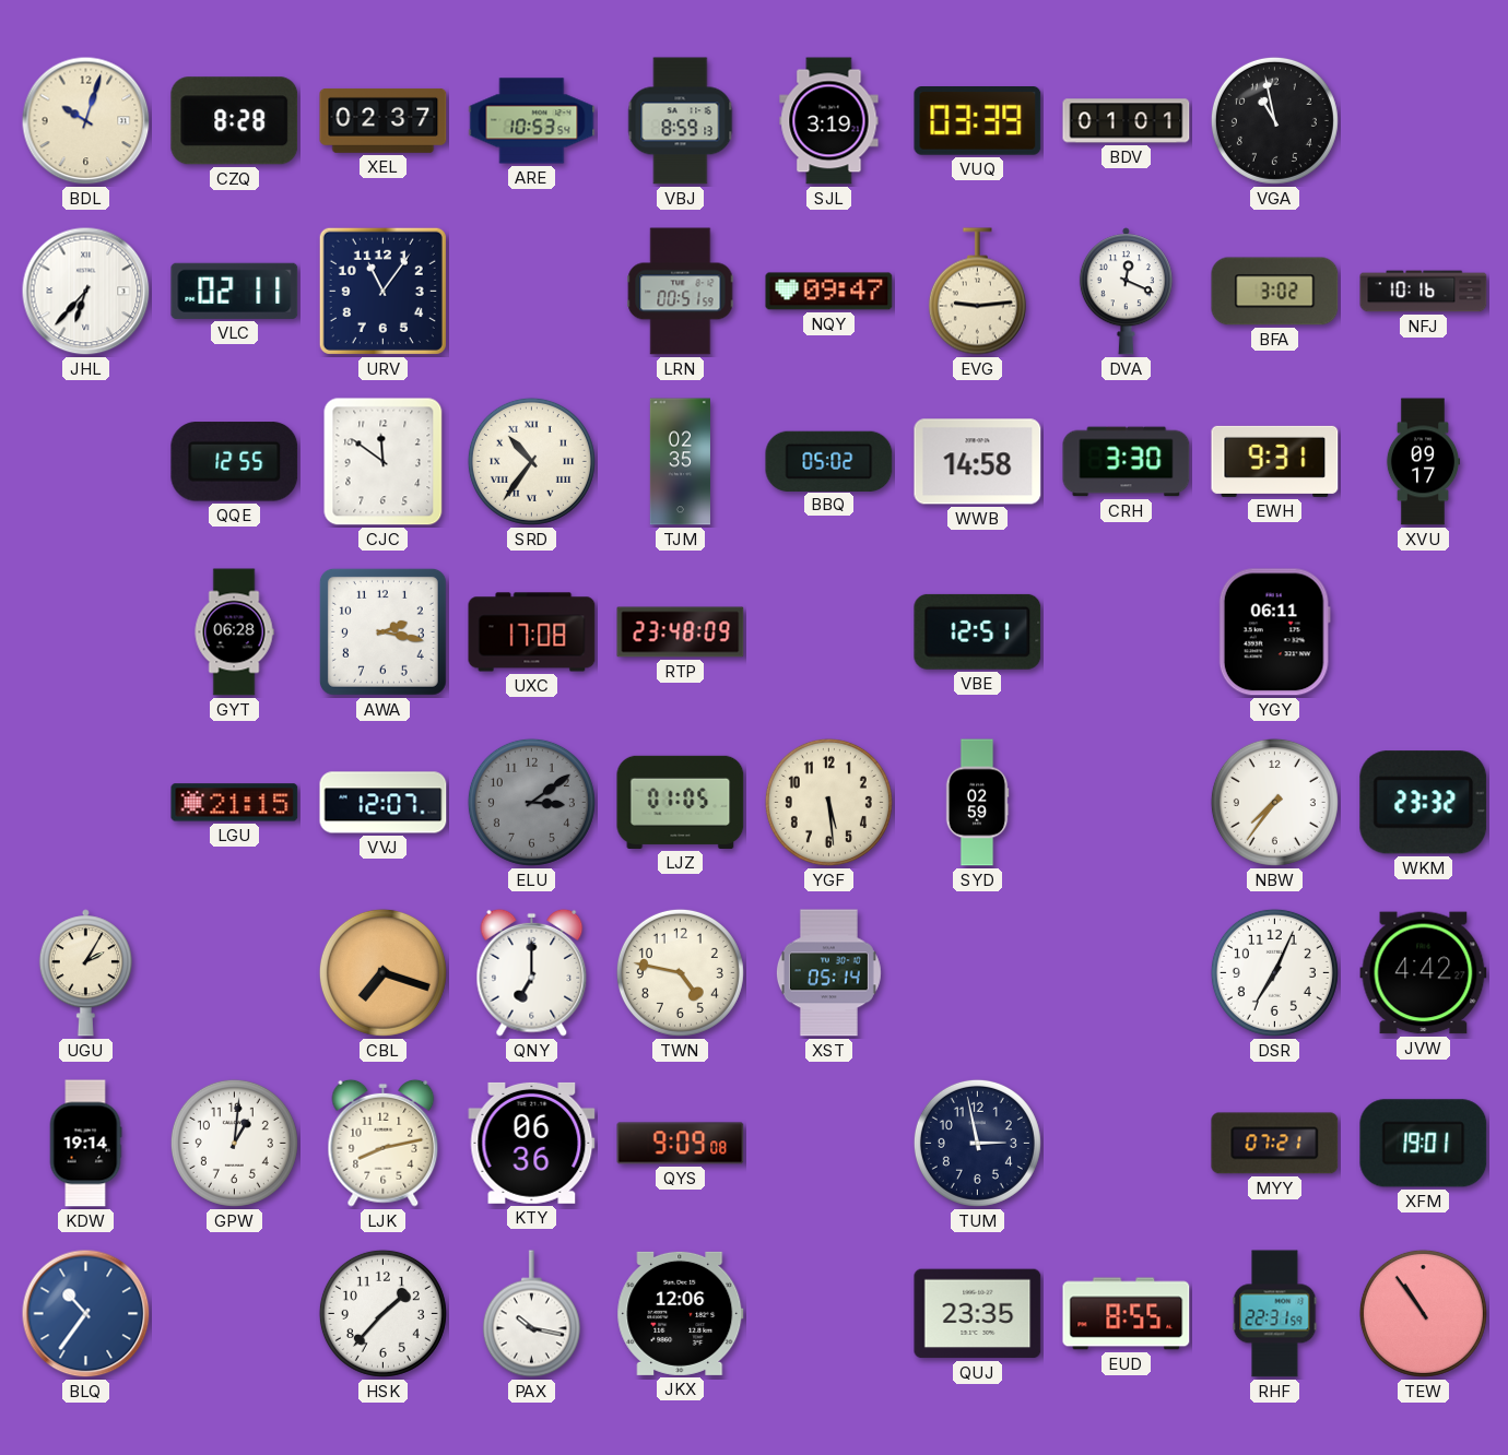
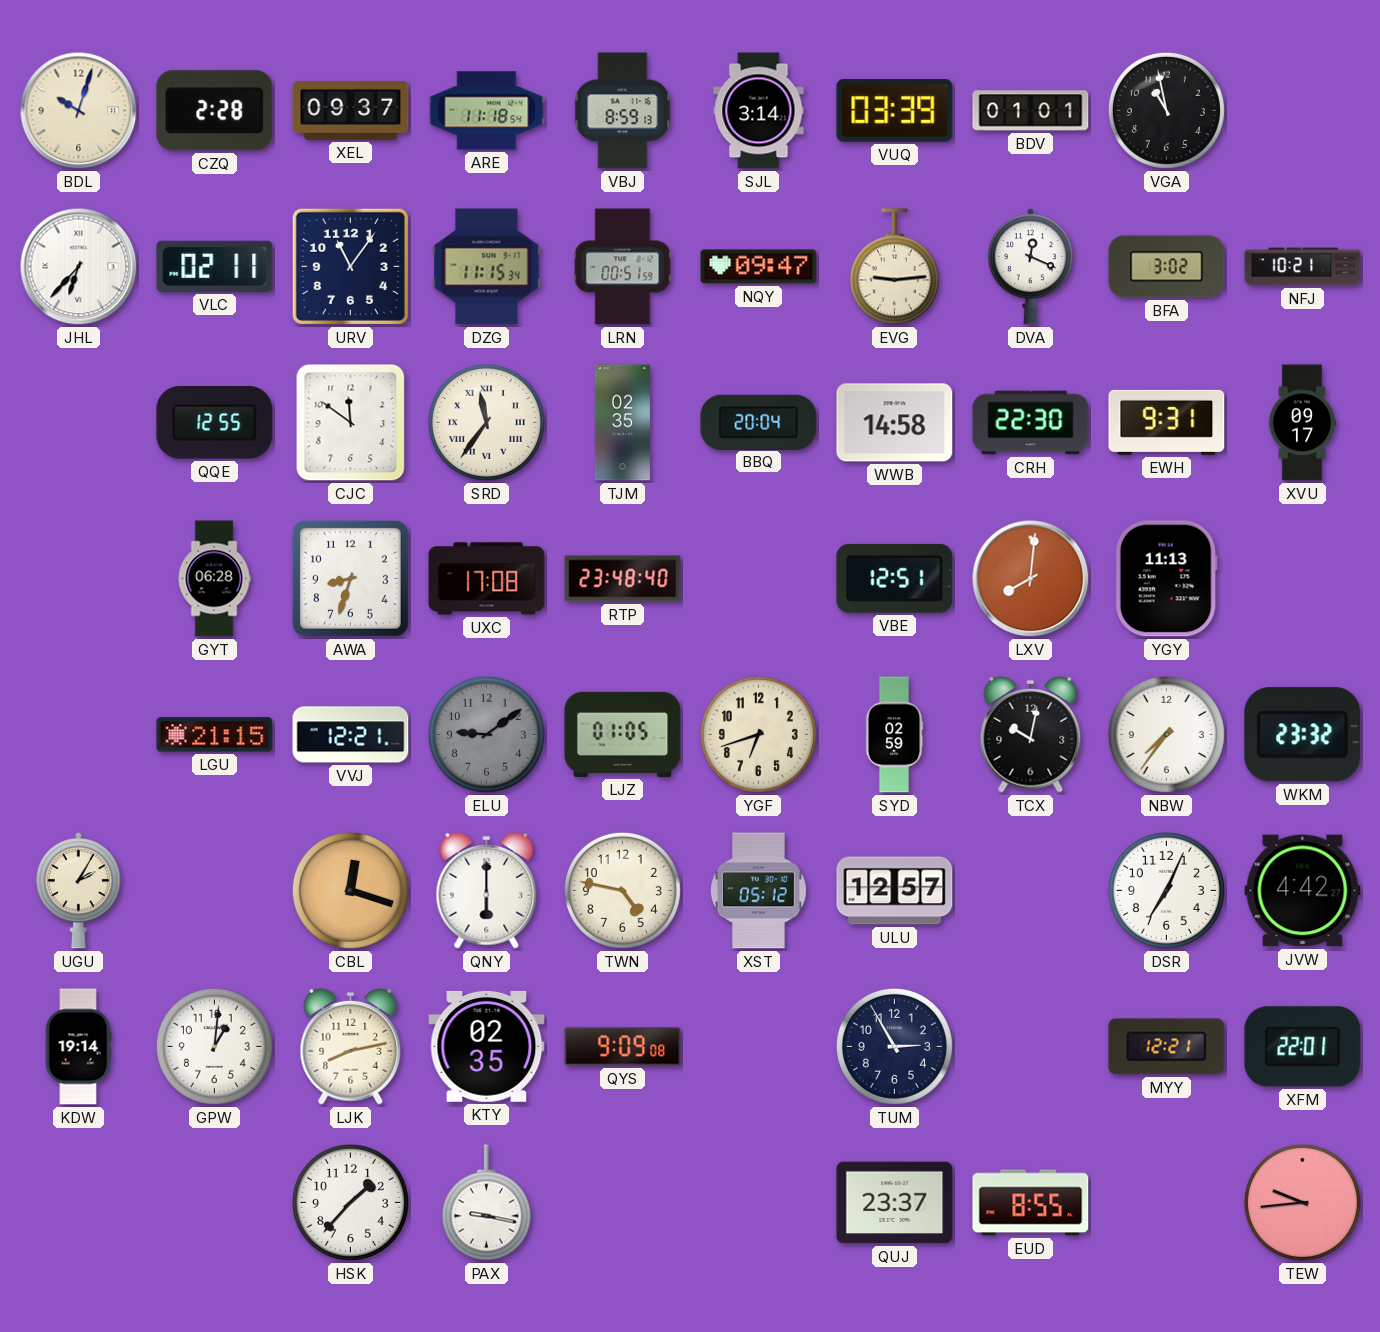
CZQ: 8:28 -> 2:28 (215, 111)
XEL: 02:37 -> 09:37 (351, 110)
ARE: 10:53 -> 11:18 (487, 111)
SJL: 3:19 -> 3:14 (759, 111)
DZG: none -> 11:15 (487, 267)
NFJ: 10:16 -> 10:21 (1303, 267)
SRD: 10:36 -> 11:36 (486, 422)
BBQ: 05:02 -> 20:04 (759, 422)
CRH: 3:30 -> 22:30 (1031, 423)
AWA: 2:17 -> 8:33 (350, 578)
RTP: 23:48:09 -> 23:48:40 (623, 579)
LXV: none -> 8:01 (1031, 579)
YGY: 06:11 -> 11:13 (1166, 579)
VVJ: 12:07 -> 12:21 (351, 735)
ELU: 3:09 -> 9:09 (486, 734)
YGF: 5:29 -> 6:42 (758, 734)
TCX: none -> 10:02 (1031, 734)
CBL: 7:18 -> 12:18 (350, 890)
QNY: 7:00 -> 6:00 (487, 890)
XST: 05:14 -> 05:12 (758, 891)
ULU: none -> 12:57 (895, 891)
KTY: 06:36 -> 02:35 (487, 1046)
TUM: 2:58 -> 2:55 (894, 1046)
MYY: 07:21 -> 12:21 (1167, 1047)
XFM: 19:01 -> 22:01 (1303, 1047)
BLQ: 10:36 -> none (86, 1314)
PAX: 10:17 -> 9:17 (486, 1203)
JKX: 12:06 -> none (681, 1313)
QUJ: 23:35 -> 23:37 (895, 1203)
RHF: 22:31 -> none (1275, 1314)
TEW: 10:54 -> 9:44 (1302, 1202)
